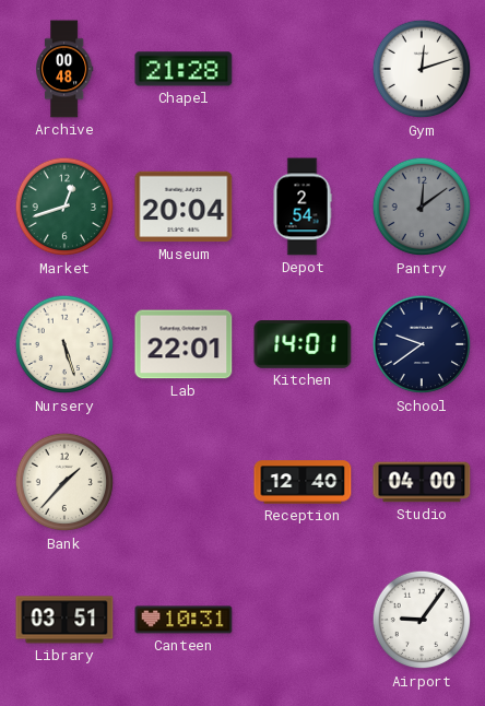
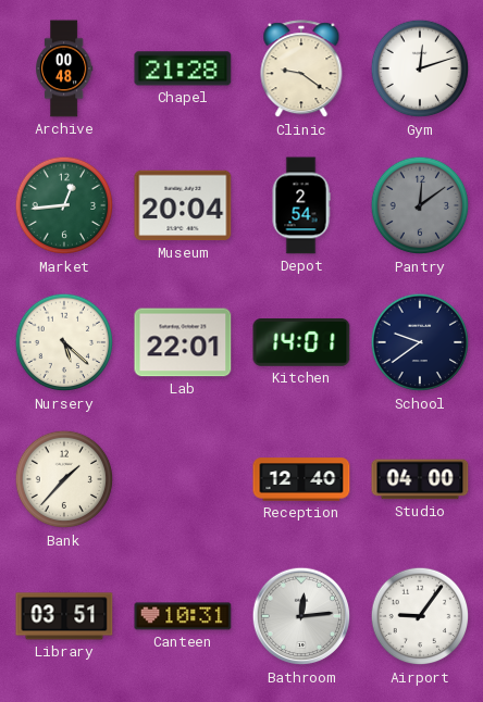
Clinic: none -> 9:21 (301, 70)
Market: 12:42 -> 12:44 (64, 205)
Nursery: 5:27 -> 5:22 (64, 342)
Bathroom: none -> 12:14 (301, 616)
